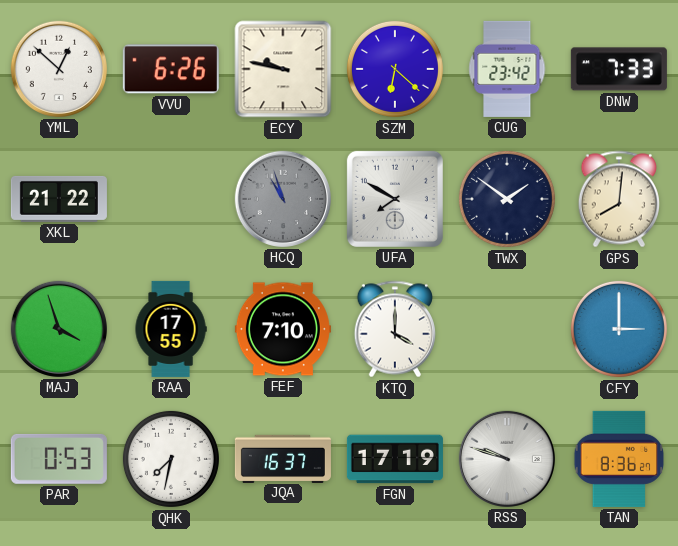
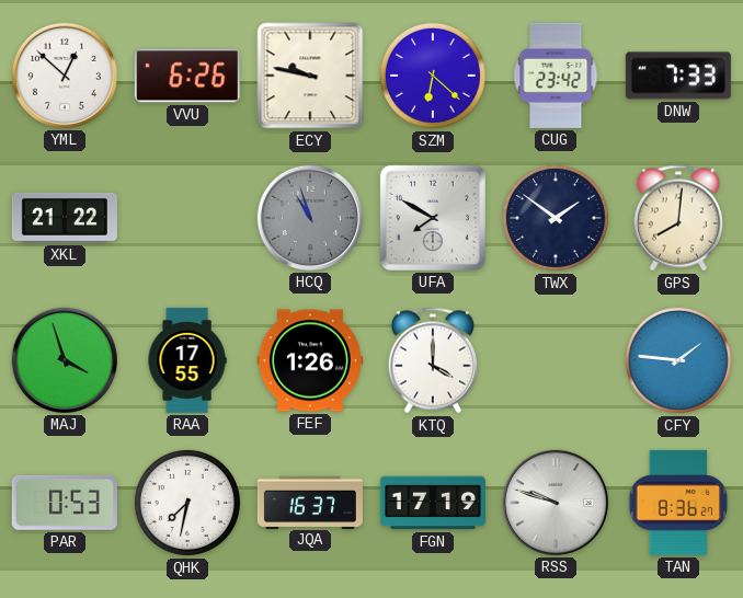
FEF: 7:10 -> 1:26 (310, 360)
CFY: 3:00 -> 1:46 (678, 360)
